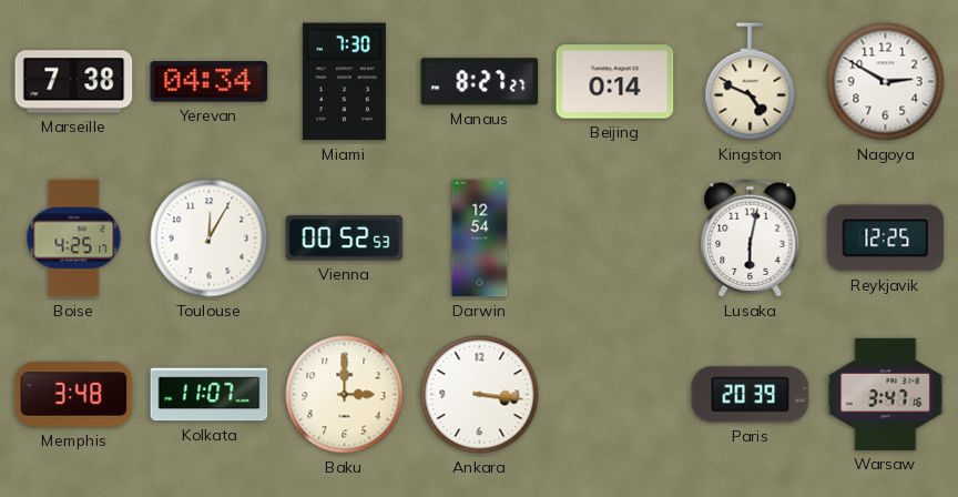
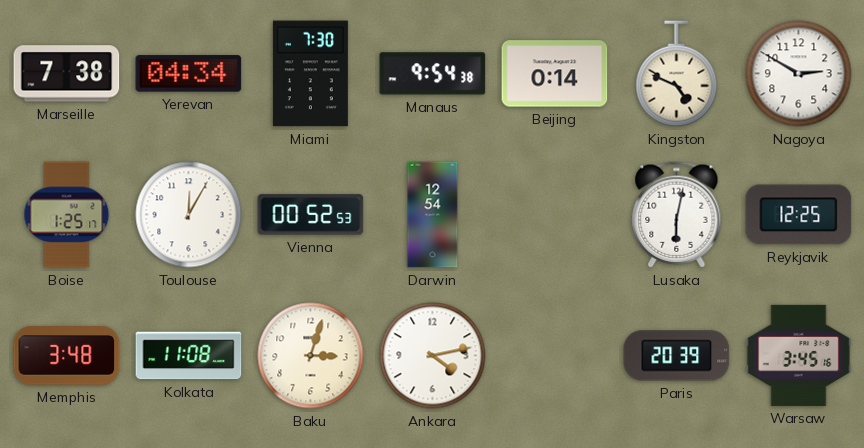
Manaus: 8:27 -> 9:54 (433, 74)
Boise: 4:25 -> 1:25 (67, 215)
Kolkata: 11:07 -> 11:08 (189, 356)
Baku: 3:00 -> 3:03 (311, 356)
Ankara: 3:16 -> 4:13 (433, 356)
Warsaw: 3:47 -> 3:45 (799, 355)
